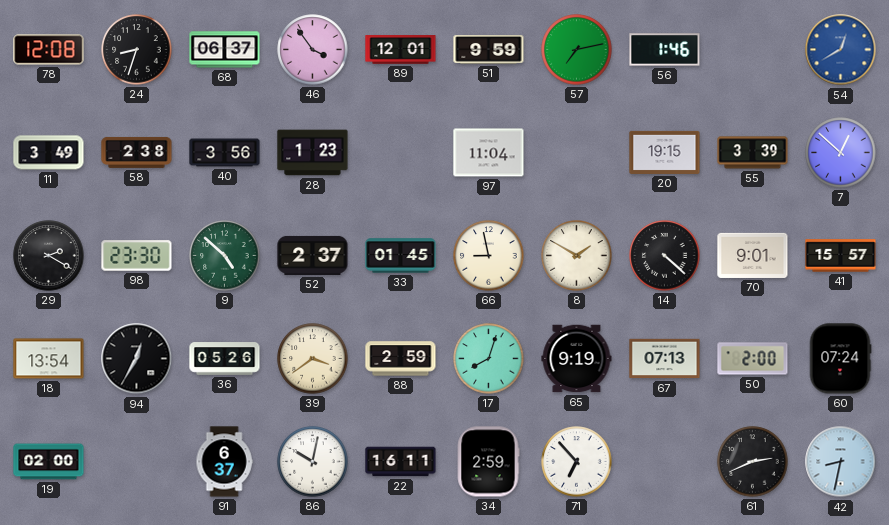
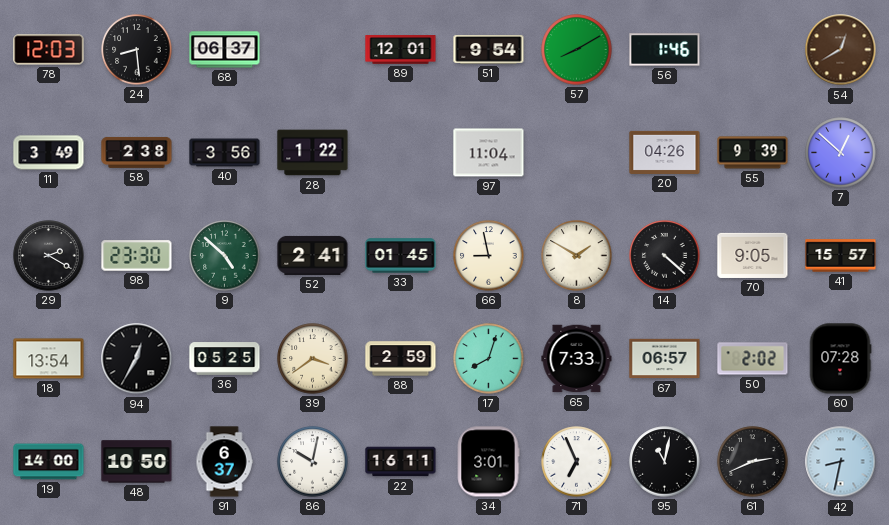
78: 12:08 -> 12:03 (49, 50)
24: 8:33 -> 8:29 (137, 50)
46: 3:54 -> none (313, 50)
51: 9:59 -> 9:54 (489, 50)
57: 7:13 -> 8:10 (577, 50)
54 dial: blue -> brown (841, 50)
28: 1:23 -> 1:22 (313, 153)
20: 19:15 -> 04:26 (665, 152)
55: 3:39 -> 9:39 (753, 153)
52: 2:37 -> 2:41 (313, 255)
70: 9:01 -> 9:05 (753, 255)
36: 05:26 -> 05:25 (225, 359)
65: 9:19 -> 7:33 (577, 359)
67: 07:13 -> 06:57 (665, 359)
50: 2:00 -> 2:02 (753, 359)
60: 07:24 -> 07:28 (840, 359)
19: 02:00 -> 14:00 (49, 462)
48: none -> 10:50 (137, 462)
34: 2:59 -> 3:01 (488, 462)
71: 6:53 -> 6:56 (577, 462)
95: none -> 11:02 (665, 462)
